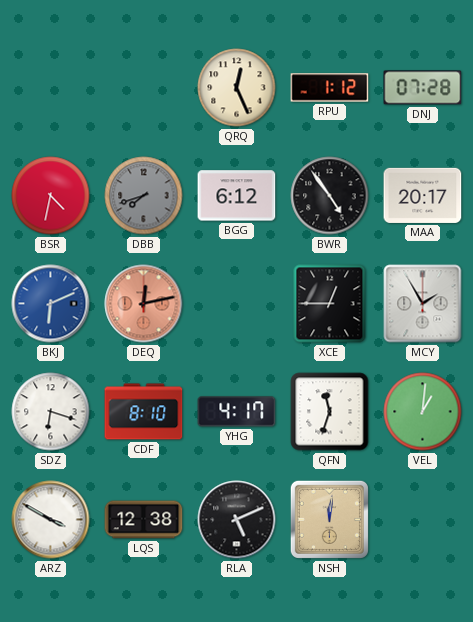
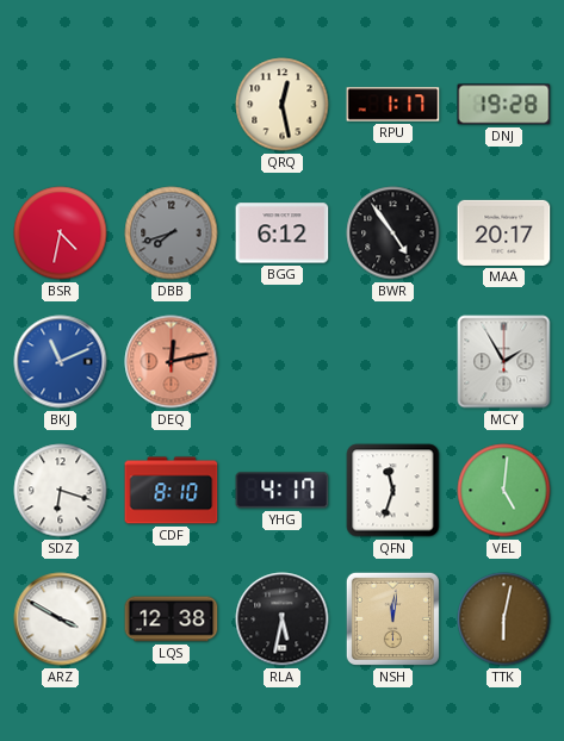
QRQ: 12:26 -> 12:28 (283, 105)
RPU: 1:12 -> 1:17 (393, 105)
DNJ: 07:28 -> 19:28 (504, 105)
BKJ: 6:11 -> 11:11 (61, 362)
XCE: 12:45 -> none (330, 304)
VEL: 1:01 -> 5:01 (504, 491)
RLA: 5:11 -> 5:32 (283, 619)
TTK: none -> 6:02 (504, 619)
